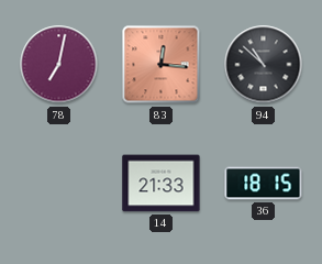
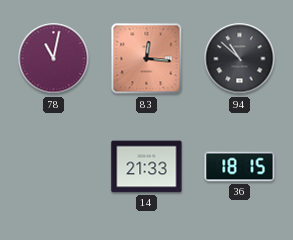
78: 7:02 -> 11:02 (54, 59)
